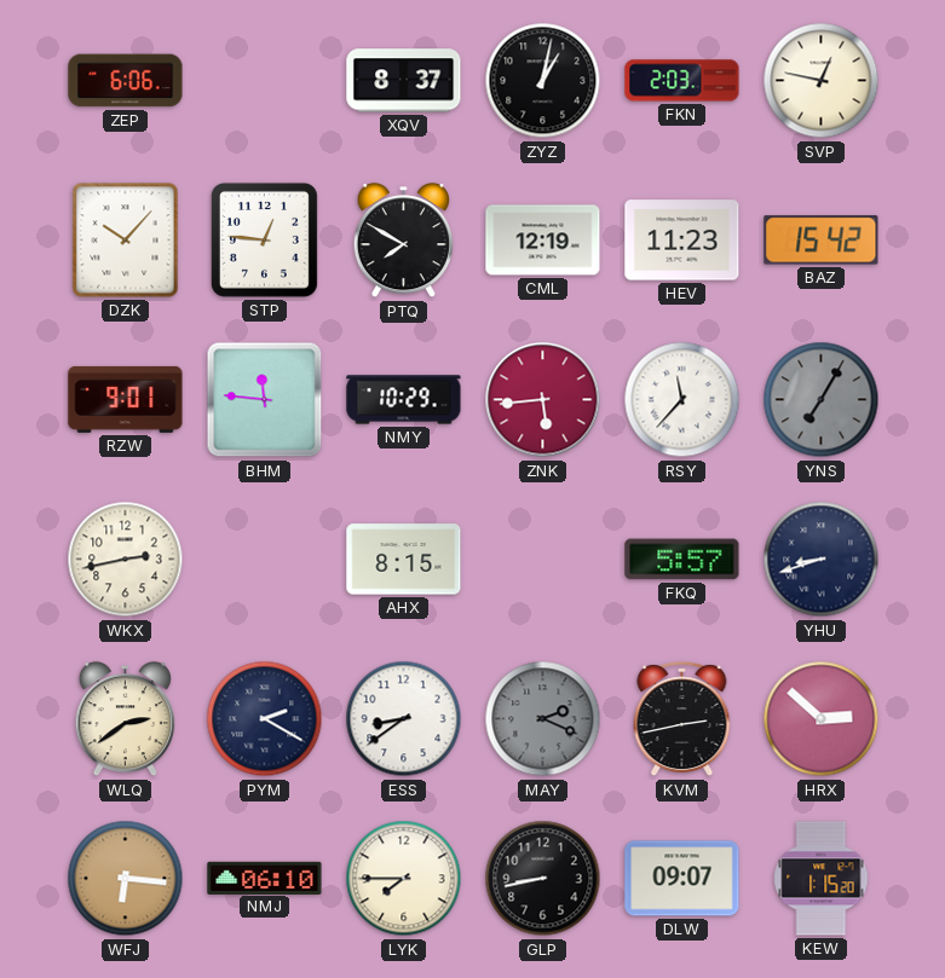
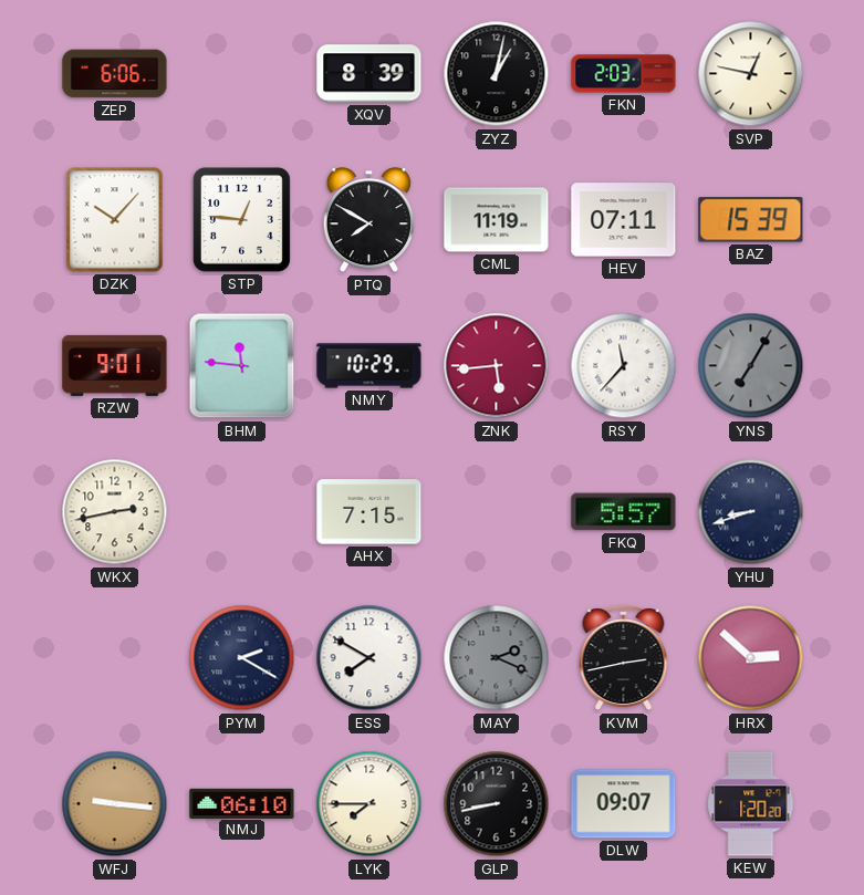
XQV: 8:37 -> 8:39 (369, 74)
CML: 12:19 -> 11:19 (497, 220)
HEV: 11:23 -> 07:11 (624, 220)
BAZ: 15:42 -> 15:39 (751, 220)
AHX: 8:15 -> 7:15 (369, 512)
WLQ: 2:39 -> none (125, 719)
ESS: 8:39 -> 7:50 (369, 658)
WFJ: 6:16 -> 9:16 (115, 804)
KEW: 1:15 -> 1:20 (751, 804)
